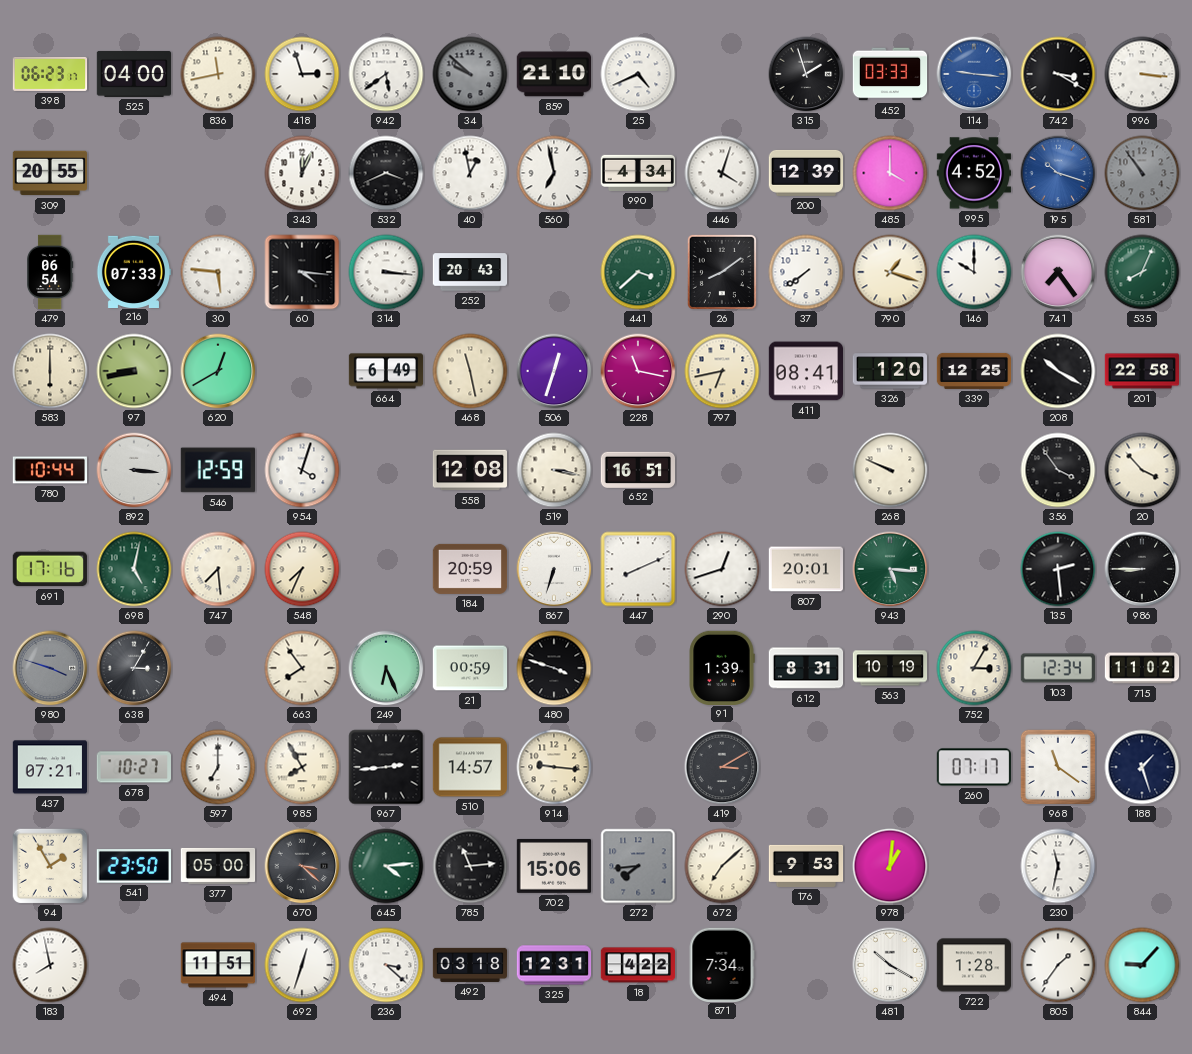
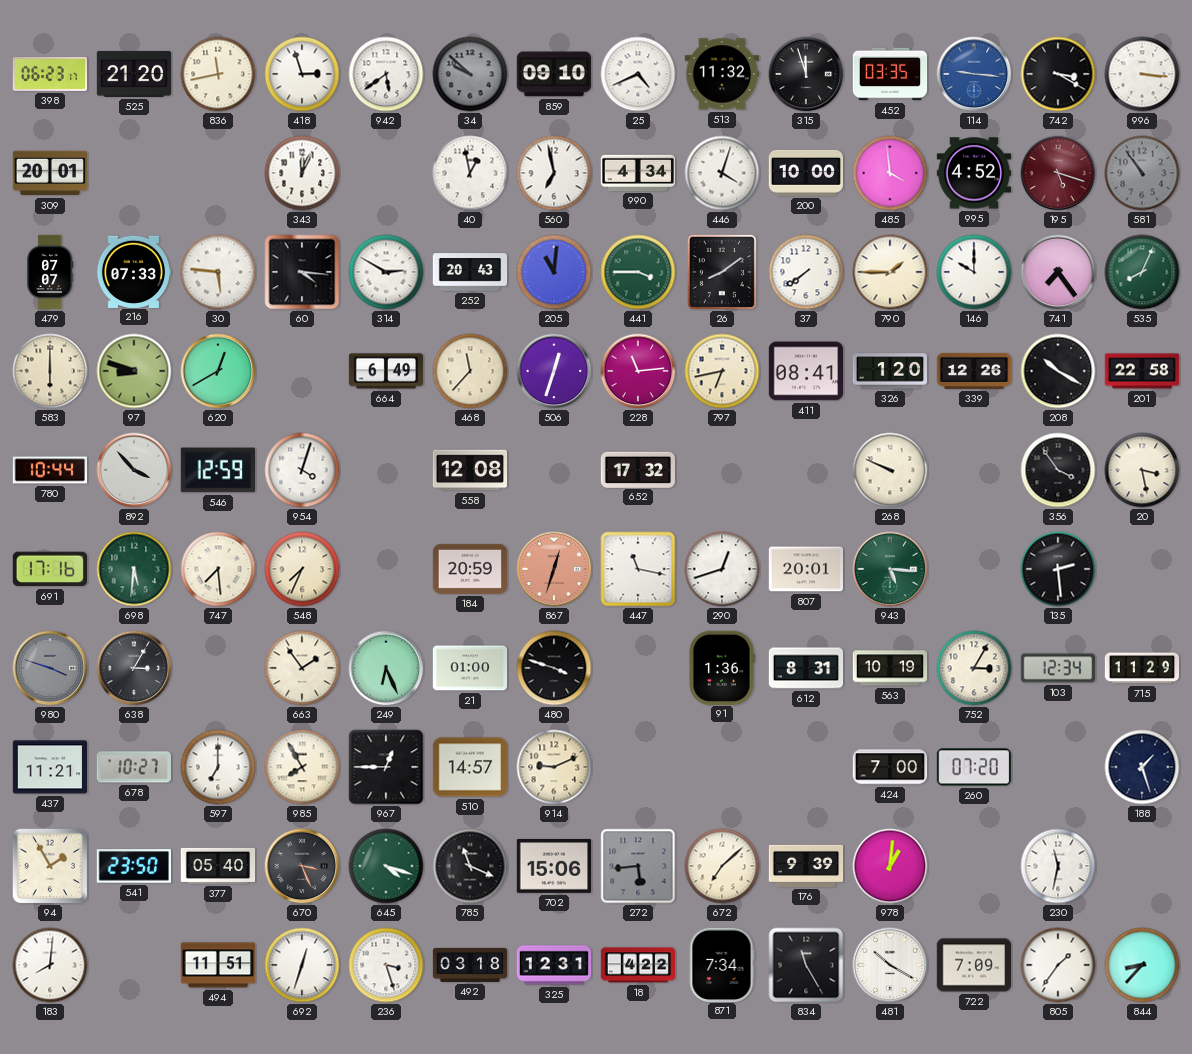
525: 04:00 -> 21:20 (134, 74)
859: 21:10 -> 09:10 (553, 74)
513: none -> 11:32 (721, 74)
315: 1:57 -> 11:57 (806, 74)
452: 03:33 -> 03:35 (890, 74)
309: 20:55 -> 20:01 (49, 173)
532: 3:41 -> none (386, 173)
200: 12:39 -> 10:00 (806, 173)
485: 4:00 -> 3:59 (890, 173)
195: 10:18 -> 5:18 (1058, 173)
195 dial: blue -> burgundy (1058, 173)
479: 06:54 -> 07:07 (50, 272)
314: 3:16 -> 2:50 (386, 272)
205: none -> 11:01 (554, 272)
441: 3:38 -> 3:45 (638, 272)
790: 1:18 -> 1:45 (890, 272)
97: 8:43 -> 8:48 (134, 371)
468: 11:28 -> 11:37 (470, 371)
228: 11:17 -> 11:14 (638, 371)
339: 12:25 -> 12:26 (974, 371)
892: 3:16 -> 3:53 (134, 470)
519: 3:17 -> none (554, 470)
652: 16:51 -> 17:32 (637, 469)
20: 3:53 -> 3:28 (1142, 470)
698: 5:02 -> 5:31 (134, 569)
867: 6:33 -> 12:33 (554, 569)
867 dial: white -> salmon (554, 569)
447: 8:11 -> 11:17 (638, 569)
986: 8:45 -> none (1142, 569)
663: 7:54 -> 1:54 (302, 668)
21: 00:59 -> 01:00 (470, 668)
91: 1:39 -> 1:36 (722, 667)
715: 11:02 -> 11:29 (1142, 668)
437: 07:21 -> 11:21 (49, 767)
967: 2:44 -> 12:45 (386, 767)
914: 9:16 -> 9:11 (554, 767)
419: 3:10 -> none (722, 767)
424: none -> 7:00 (890, 767)
260: 07:17 -> 07:20 (974, 767)
968: 11:21 -> none (1058, 767)
377: 05:00 -> 05:40 (218, 866)
670: 3:22 -> 3:26 (302, 866)
645: 4:14 -> 4:18 (386, 866)
785: 11:14 -> 11:19 (470, 866)
272: 7:44 -> 5:44 (638, 866)
176: 9:53 -> 9:39 (806, 866)
183: 7:58 -> 8:01 (50, 965)
236: 3:22 -> 3:27 (386, 965)
834: none -> 11:25 (806, 965)
722: 1:28 -> 7:09 (974, 965)
844: 9:07 -> 8:37 (1142, 965)
